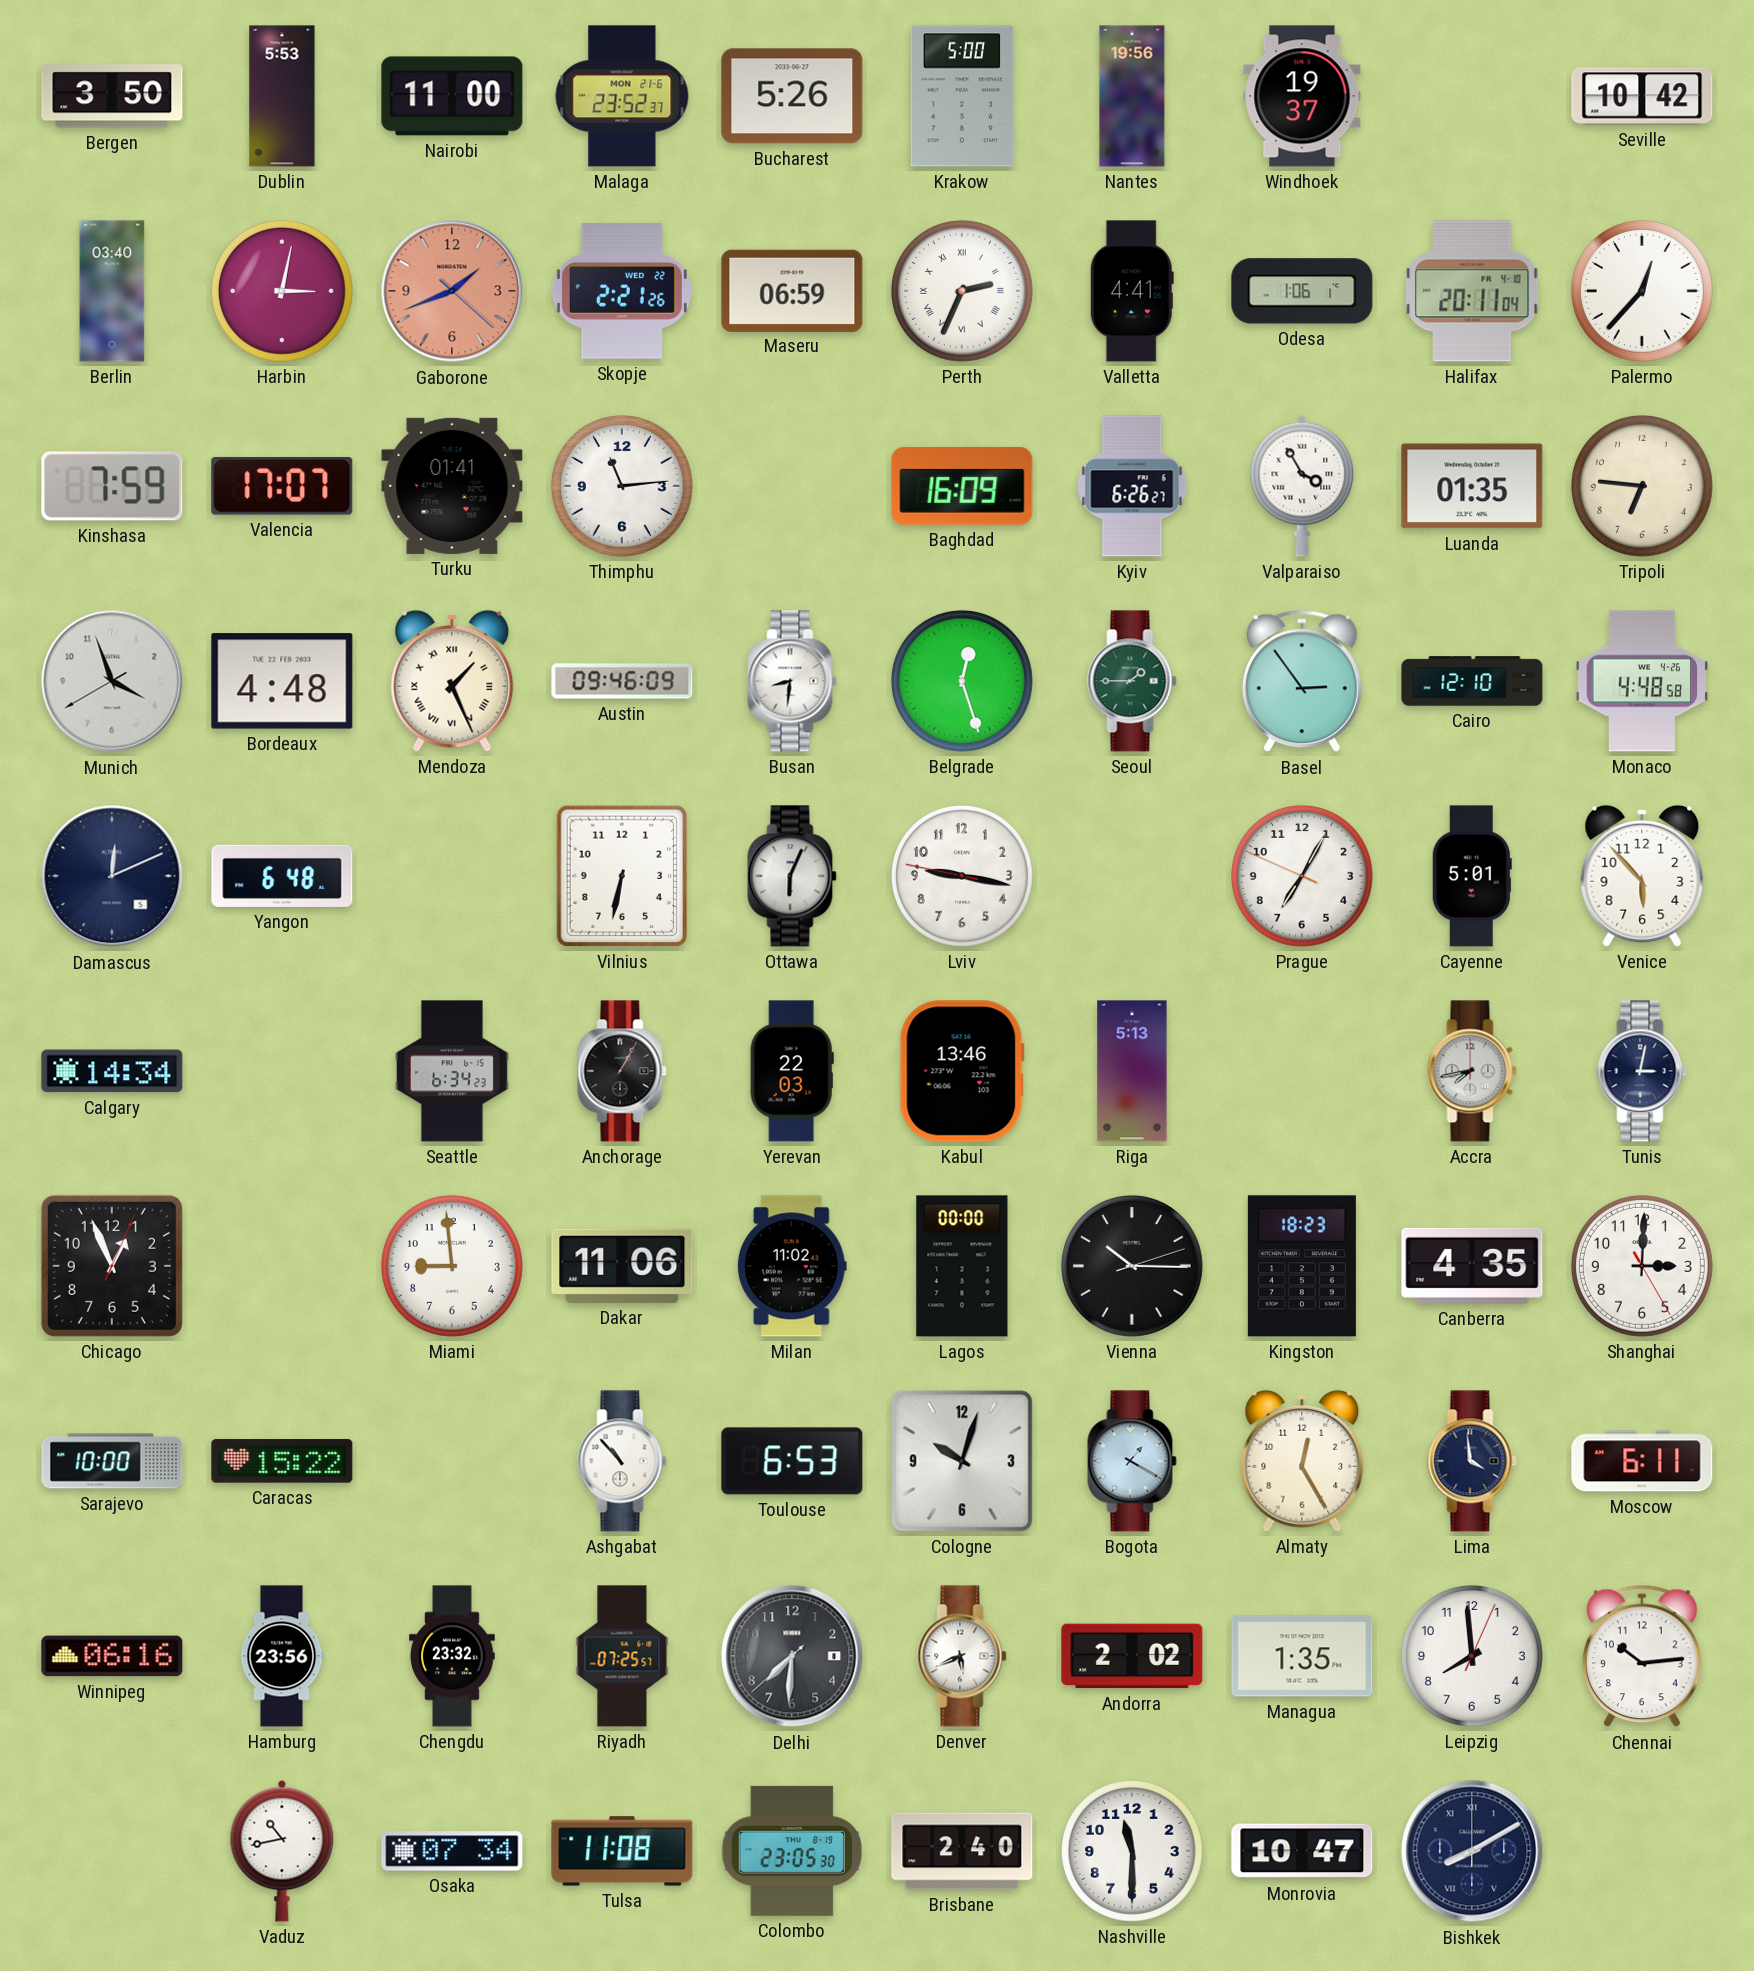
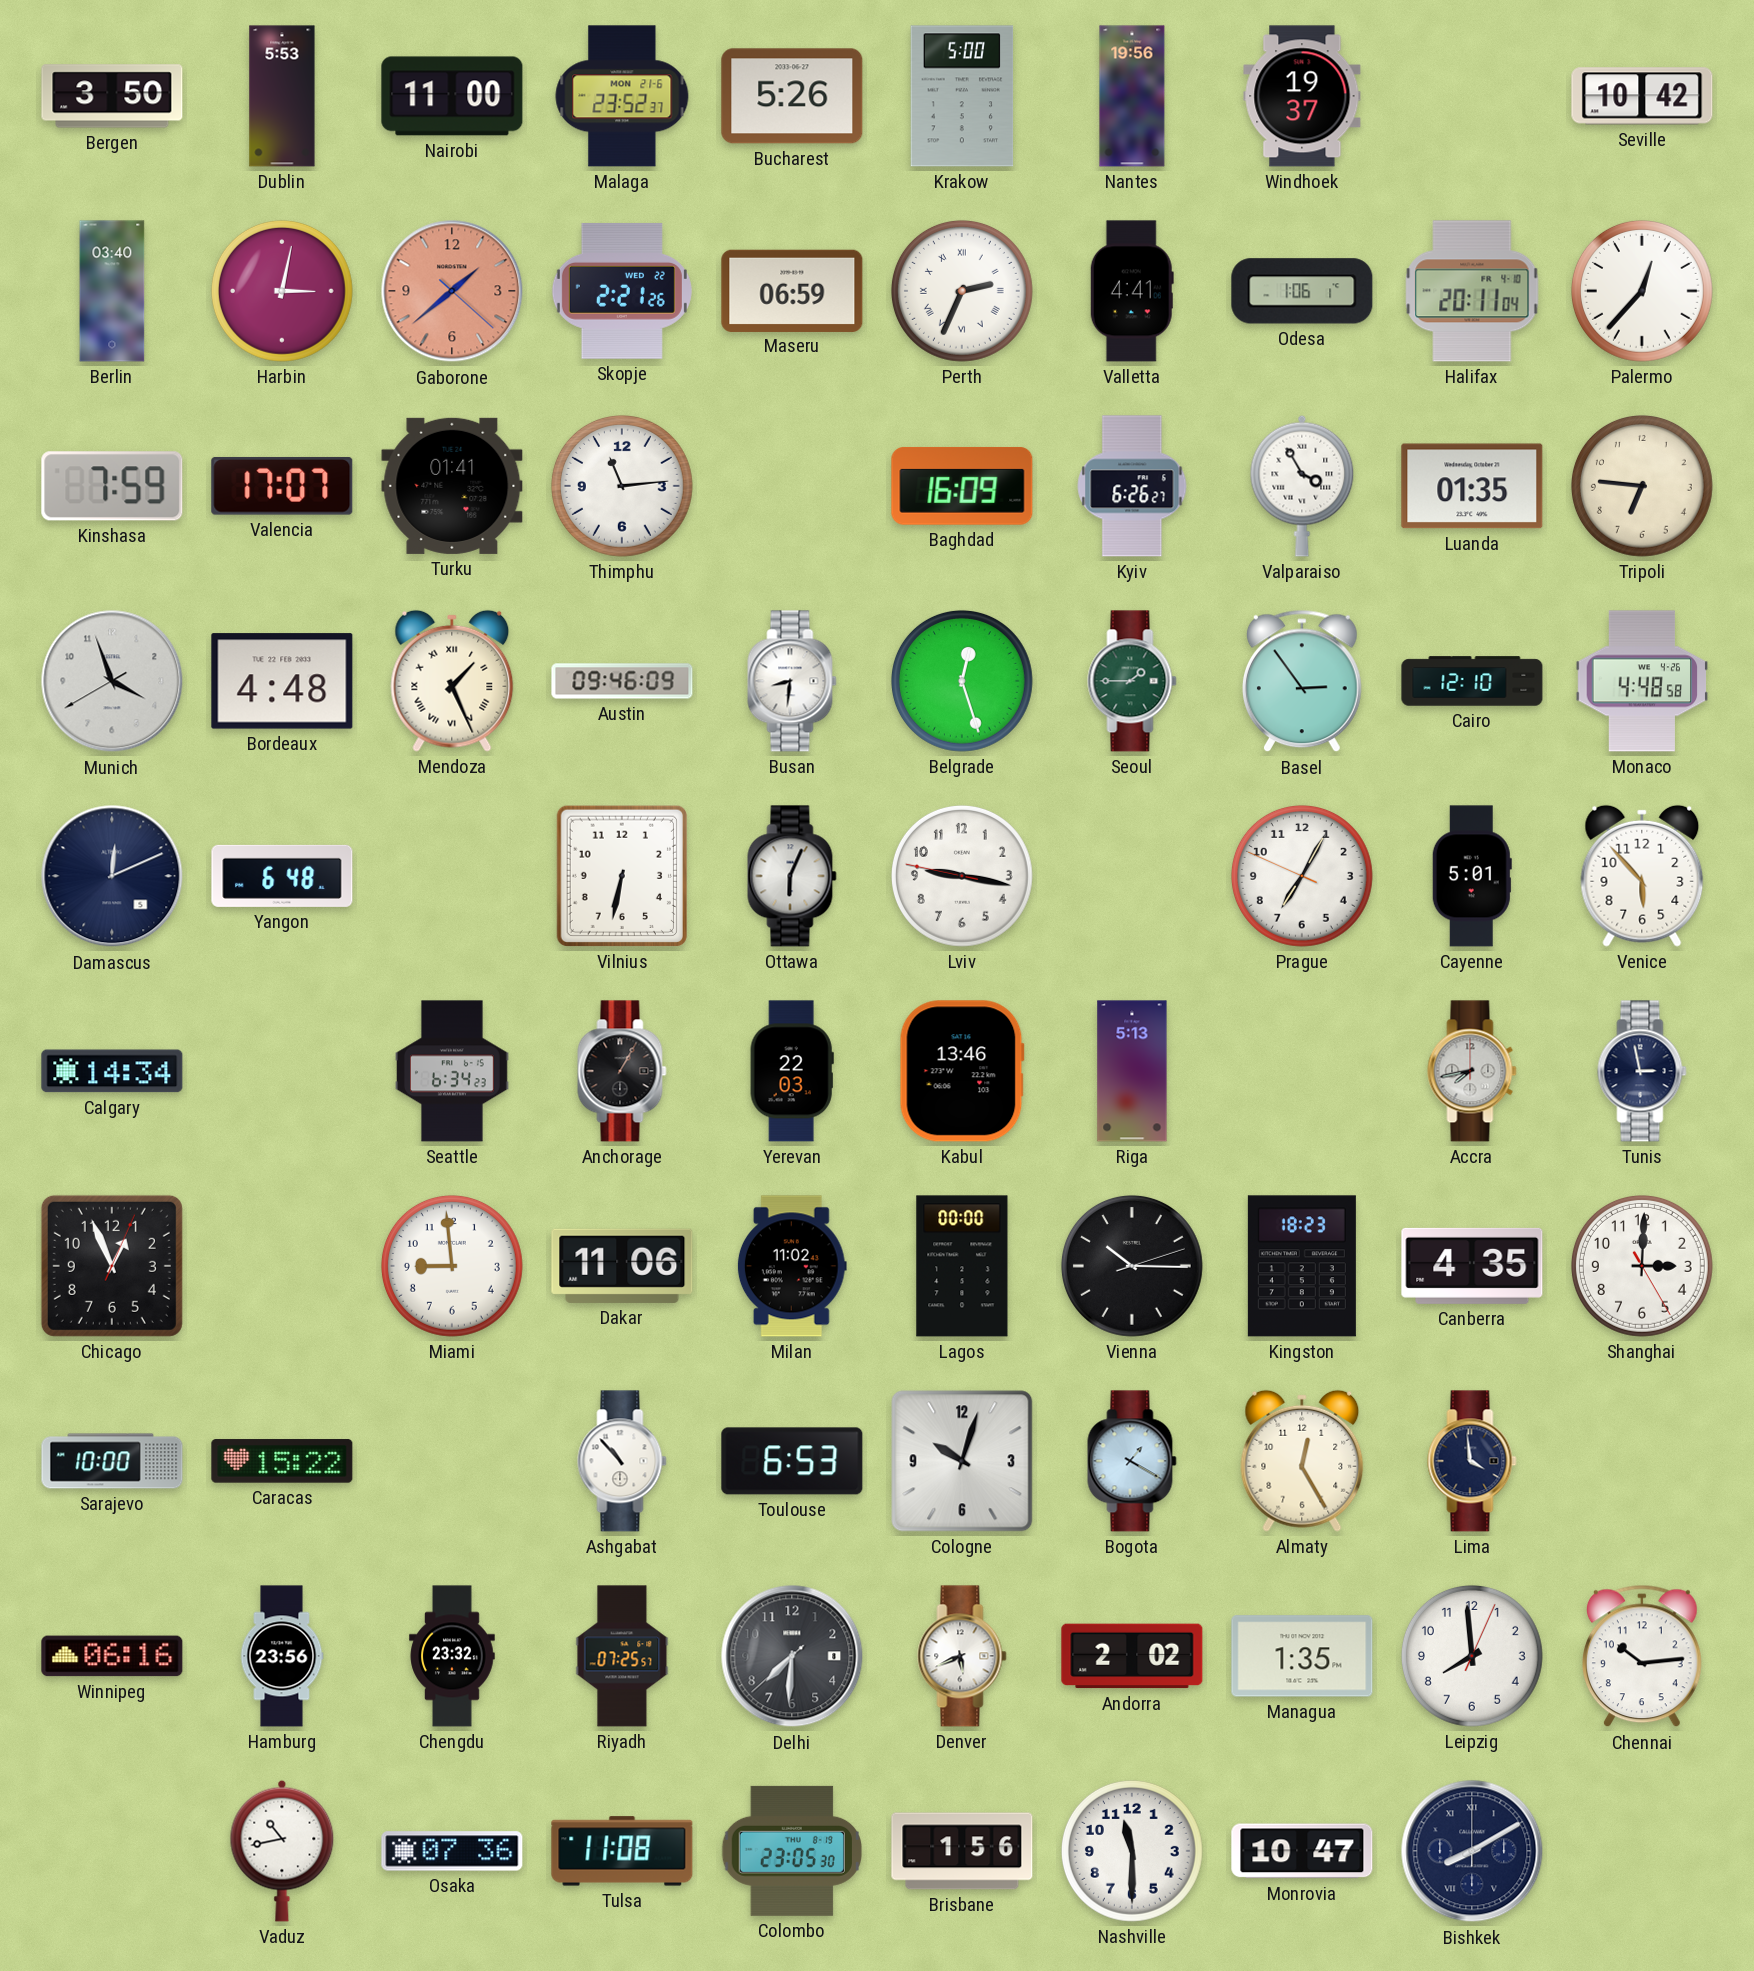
Gaborone: 1:41 -> 1:38 (452, 291)
Tunis: 3:02 -> 2:58 (1642, 1071)
Moscow: 6:11 -> none (1642, 1461)
Osaka: 07:34 -> 07:36 (452, 1851)
Brisbane: 2:40 -> 1:56 (962, 1851)
